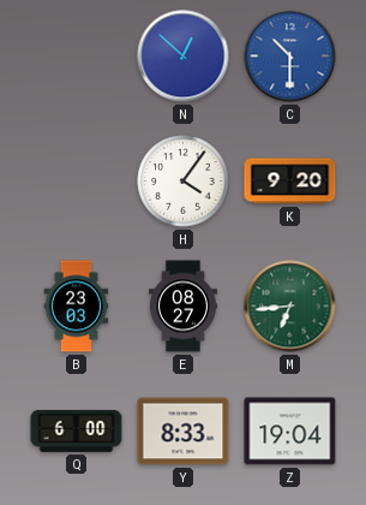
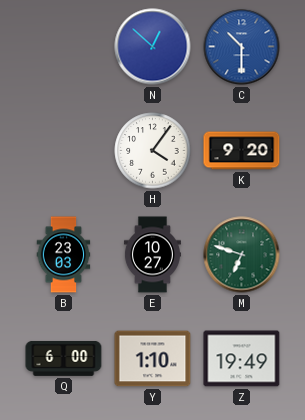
E: 08:27 -> 10:27 (152, 255)
M: 6:44 -> 6:48 (242, 255)
Y: 8:33 -> 1:10 (153, 359)
Z: 19:04 -> 19:49 (242, 359)
